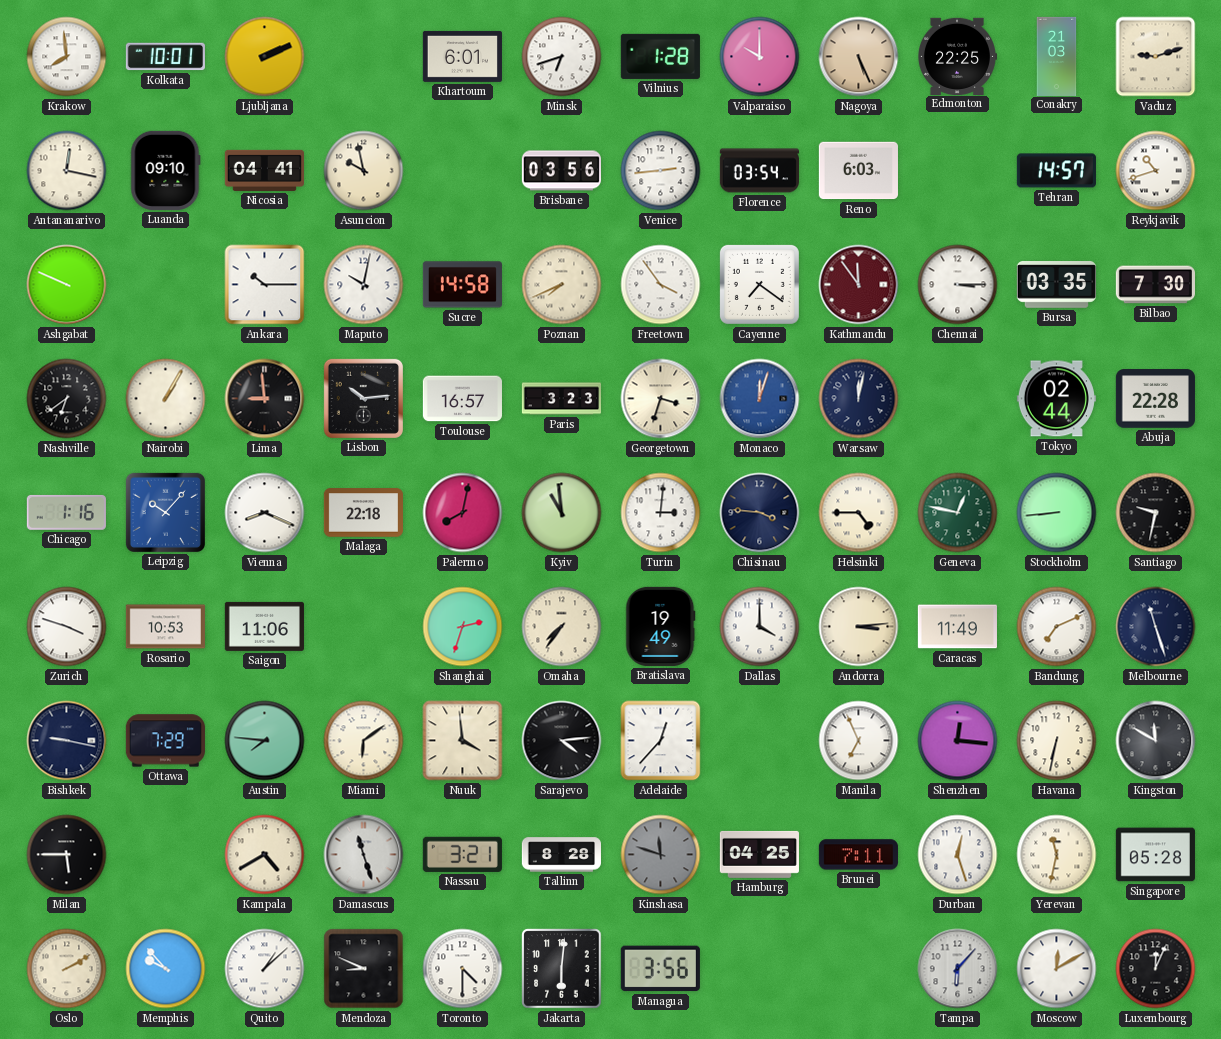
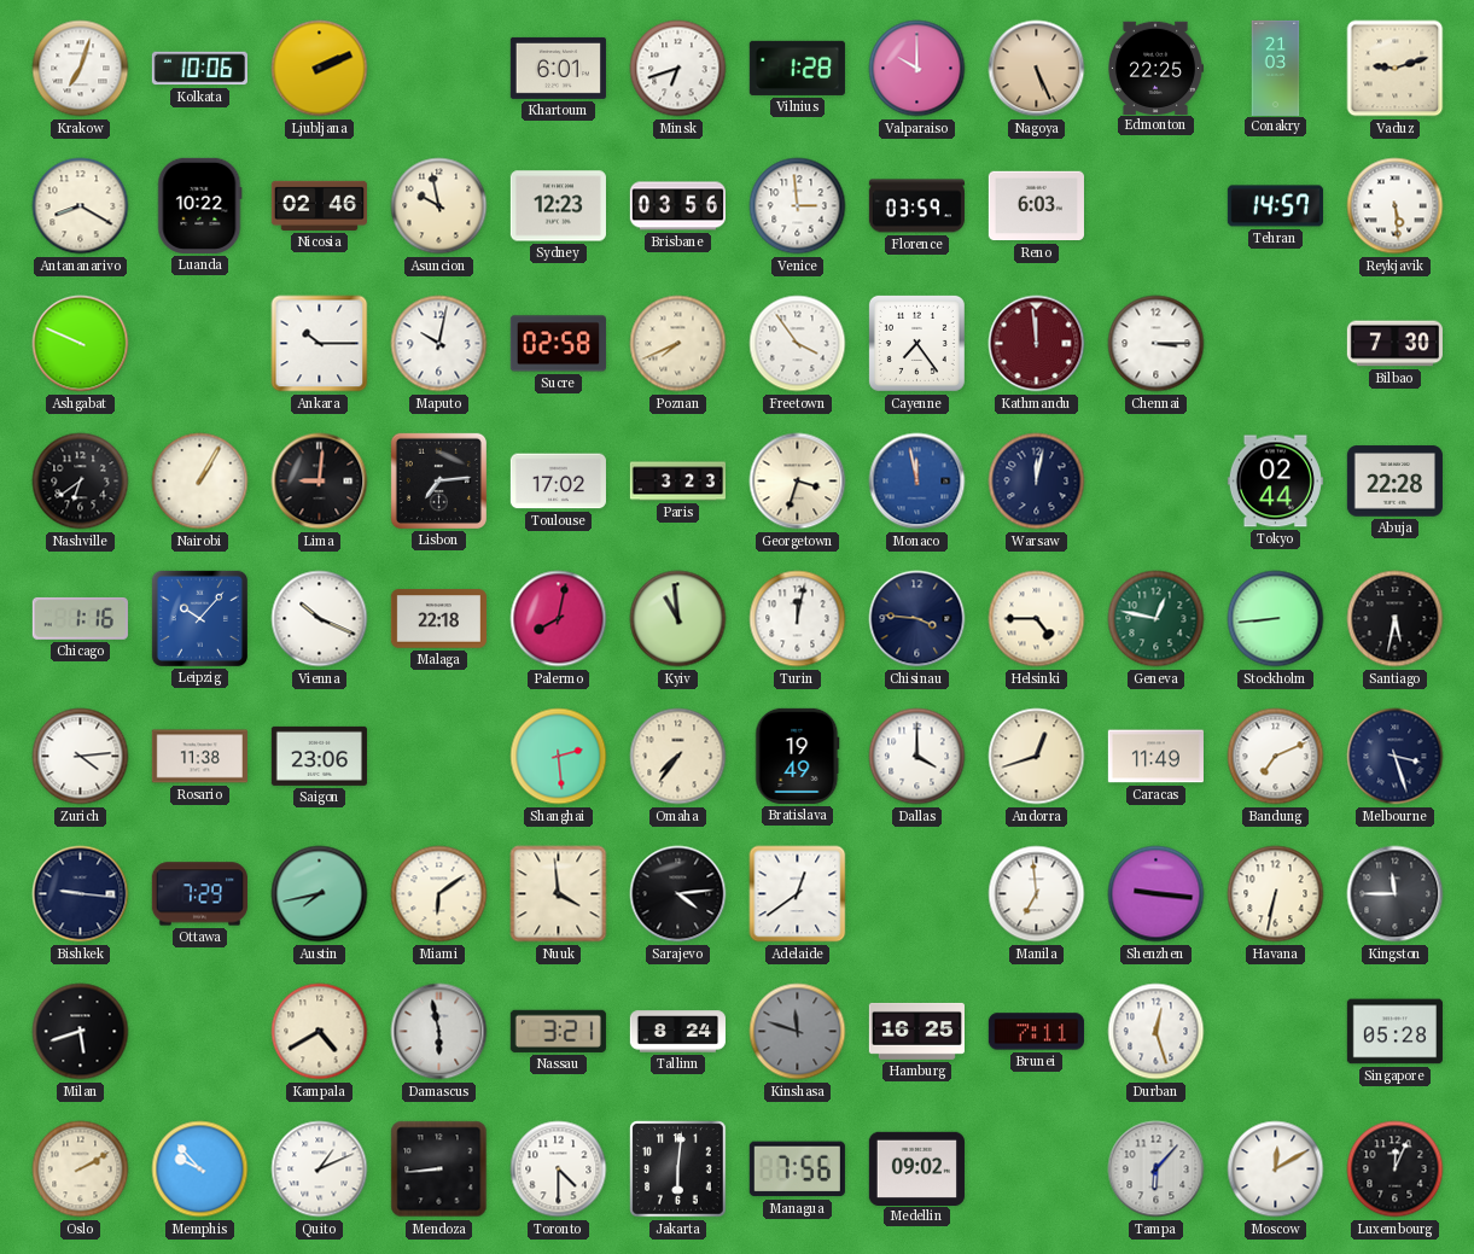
Krakow: 7:59 -> 7:03 (81, 69)
Kolkata: 10:01 -> 10:06 (199, 69)
Antananarivo: 12:17 -> 8:20 (81, 206)
Luanda: 09:10 -> 10:22 (200, 205)
Nicosia: 04:41 -> 02:46 (319, 205)
Sydney: none -> 12:23 (558, 206)
Venice: 2:44 -> 2:59 (798, 206)
Florence: 03:54 -> 03:59 (916, 206)
Reykjavik: 10:42 -> 5:29 (1396, 206)
Sucre: 14:58 -> 02:58 (558, 344)
Cayenne: 7:21 -> 7:24 (916, 343)
Kathmandu: 11:54 -> 11:59 (1037, 344)
Bursa: 03:35 -> none (1056, 285)
Lima: 8:59 -> 9:01 (320, 482)
Lisbon: 10:14 -> 7:14 (438, 480)
Toulouse: 16:57 -> 17:02 (558, 482)
Monaco: 12:03 -> 11:58 (917, 482)
Vienna: 8:19 -> 10:19 (320, 619)
Turin: 3:01 -> 12:02 (798, 619)
Santiago: 9:32 -> 5:32 (1396, 619)
Zurich: 3:48 -> 4:14 (81, 757)
Rosario: 10:53 -> 11:38 (199, 757)
Saigon: 11:06 -> 23:06 (319, 756)
Shanghai: 2:33 -> 2:29 (559, 757)
Andorra: 3:14 -> 12:42 (1037, 757)
Melbourne: 11:27 -> 3:27 (1396, 757)
Bishkek: 9:17 -> 9:16 (81, 894)
Austin: 7:46 -> 7:43 (320, 894)
Adelaide: 12:37 -> 12:39 (798, 894)
Manila: 6:56 -> 6:59 (1037, 894)
Shenzhen: 12:16 -> 9:16 (1157, 894)
Kingston: 11:50 -> 11:45 (1396, 894)
Milan: 5:45 -> 5:42 (81, 1032)
Damascus: 11:27 -> 5:58 (439, 1032)
Tallinn: 8:28 -> 8:24 (677, 1032)
Hamburg: 04:25 -> 16:25 (916, 1031)
Yerevan: 11:32 -> none (1057, 855)
Quito: 1:08 -> 1:11 (320, 1170)
Mendoza: 8:49 -> 8:44 (439, 1170)
Managua: 3:56 -> 7:56 (797, 1170)
Medellin: none -> 09:02 (916, 1168)
